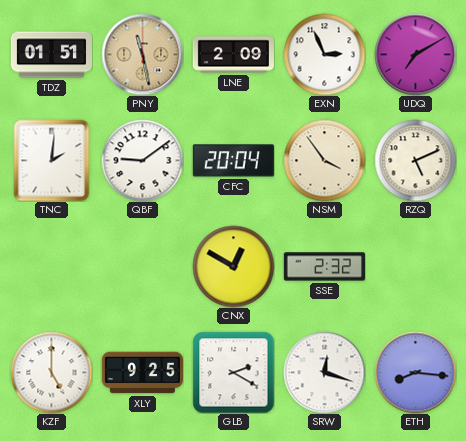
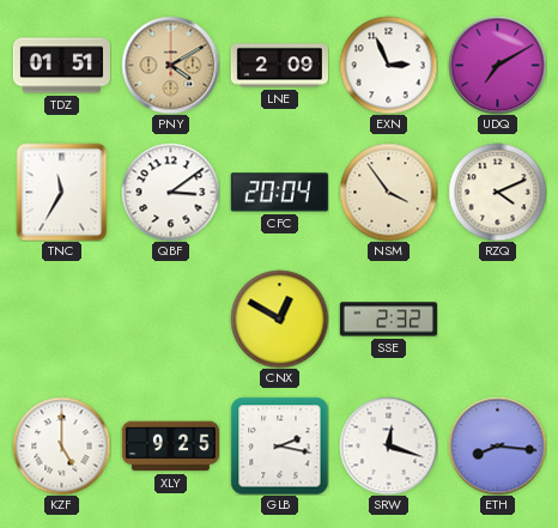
PNY: 11:28 -> 4:10 (170, 65)
TNC: 2:01 -> 11:35 (62, 192)
QBF: 9:09 -> 3:09 (170, 192)
RZQ: 5:11 -> 4:11 (497, 192)
GLB: 2:20 -> 2:17 (279, 445)
